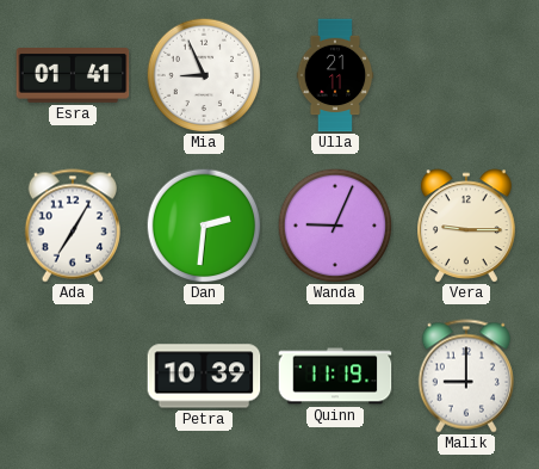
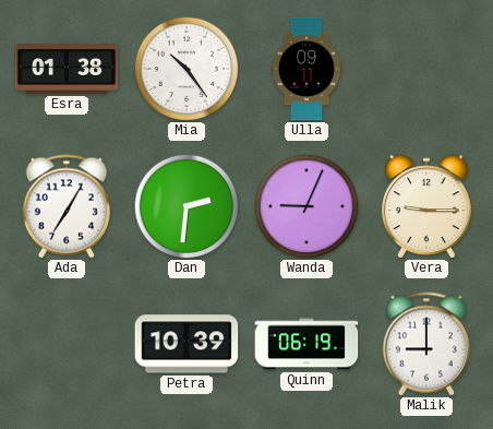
Esra: 01:41 -> 01:38 (67, 70)
Mia: 8:56 -> 10:24 (187, 69)
Ulla: 21:11 -> 09:11 (306, 69)
Quinn: 11:19 -> 06:19 (306, 344)
